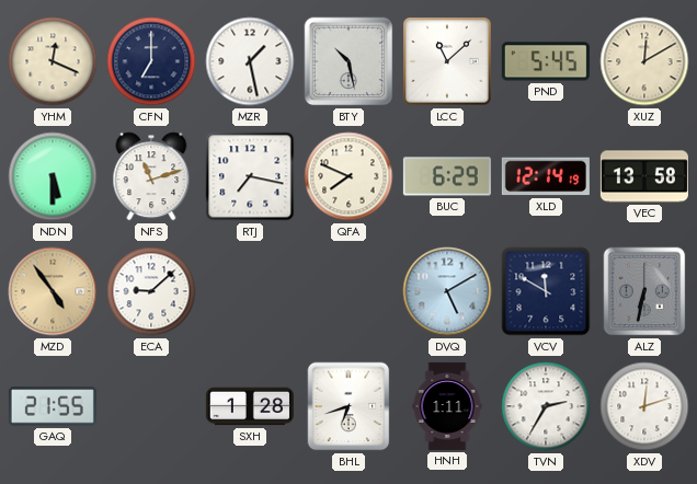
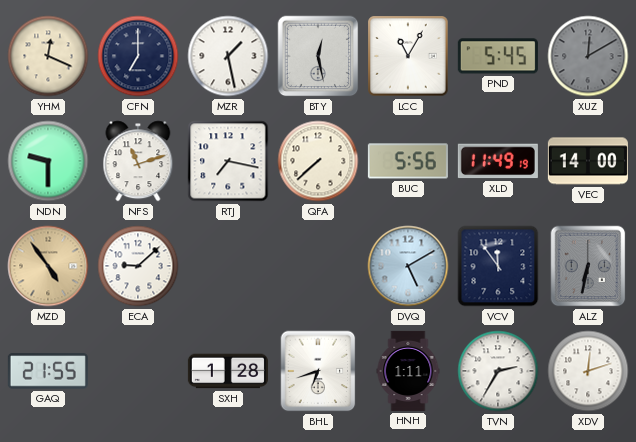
BTY: 10:28 -> 12:28 (318, 56)
LCC: 11:08 -> 11:05 (408, 56)
XUZ dial: cream -> grey (588, 56)
NDN: 5:30 -> 9:30 (48, 161)
QFA: 7:49 -> 7:38 (318, 161)
BUC: 6:29 -> 5:56 (408, 161)
XLD: 12:14 -> 11:49 (498, 161)
VEC: 13:58 -> 14:00 (588, 161)
VCV: 11:50 -> 11:54 (498, 266)
